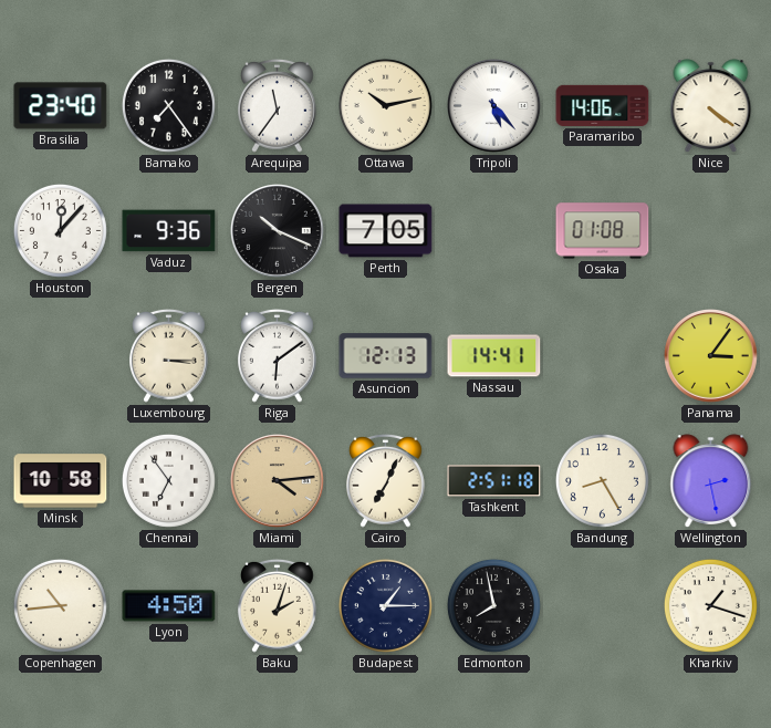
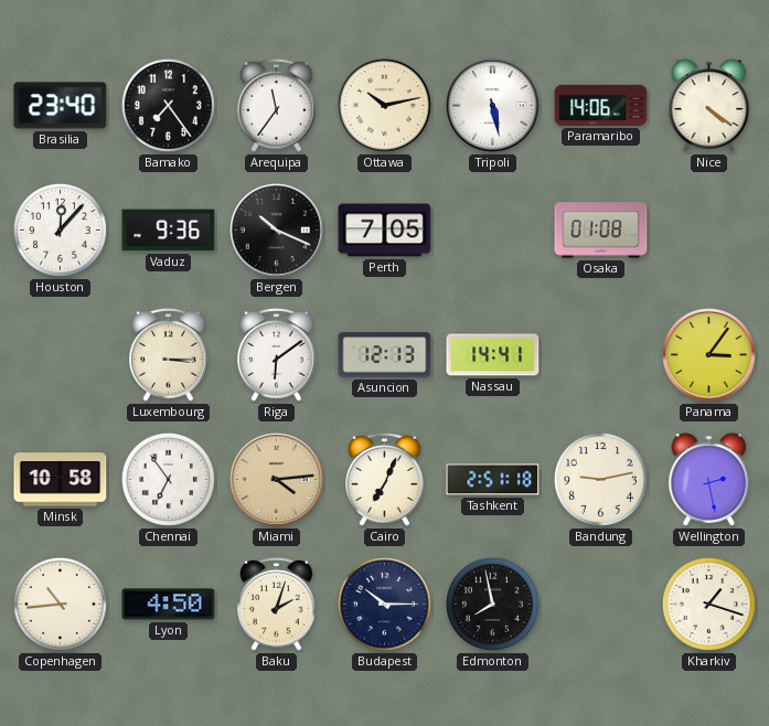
Tripoli: 5:23 -> 5:28 (493, 106)
Bandung: 8:25 -> 9:13 (600, 479)
Budapest: 1:15 -> 10:15 (384, 604)
